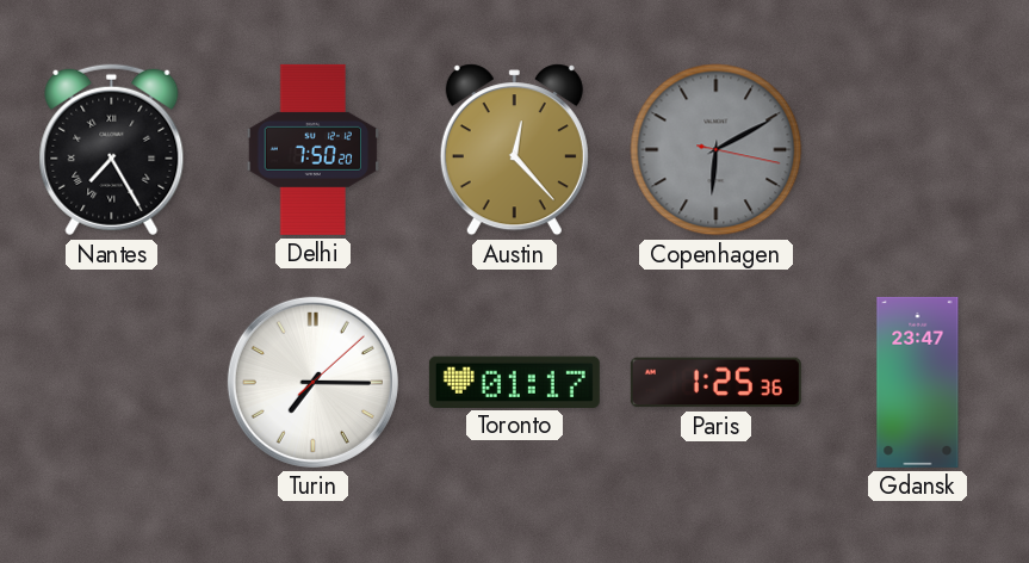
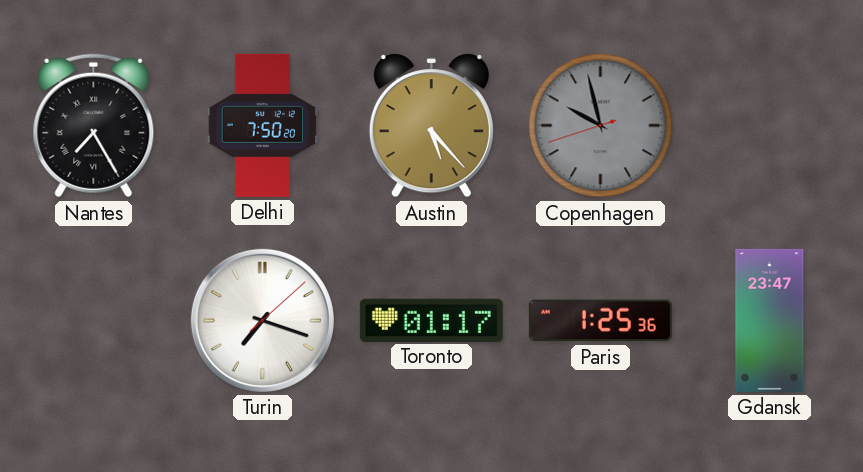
Austin: 12:23 -> 5:23 (431, 126)
Copenhagen: 6:10 -> 9:57 (601, 126)
Turin: 7:15 -> 7:18 (262, 320)
